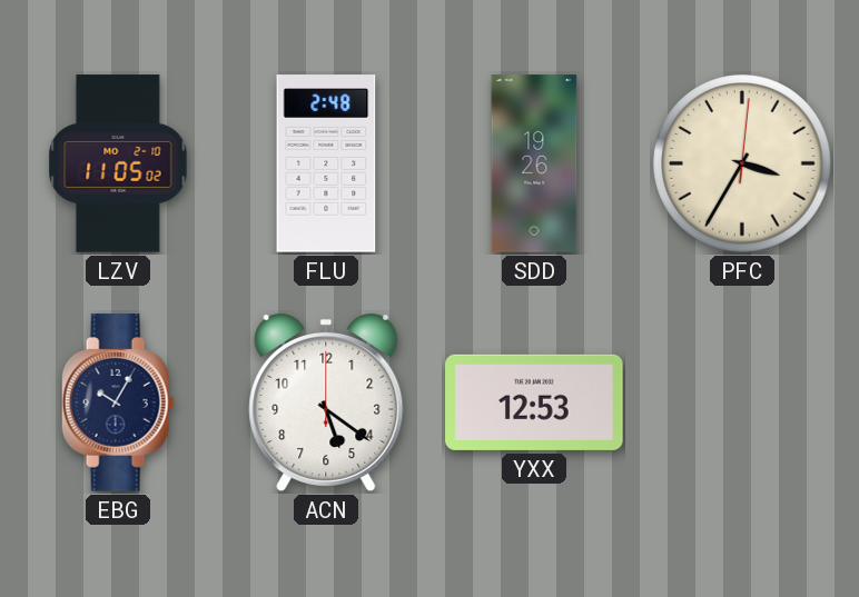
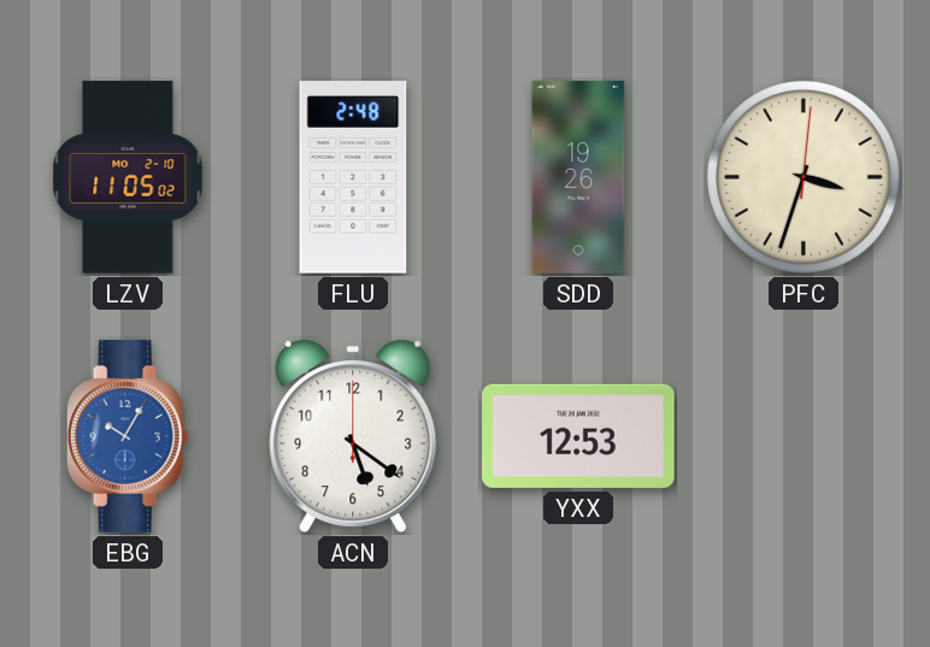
PFC: 3:35 -> 3:33 (804, 177)
EBG dial: navy -> blue (128, 436)
